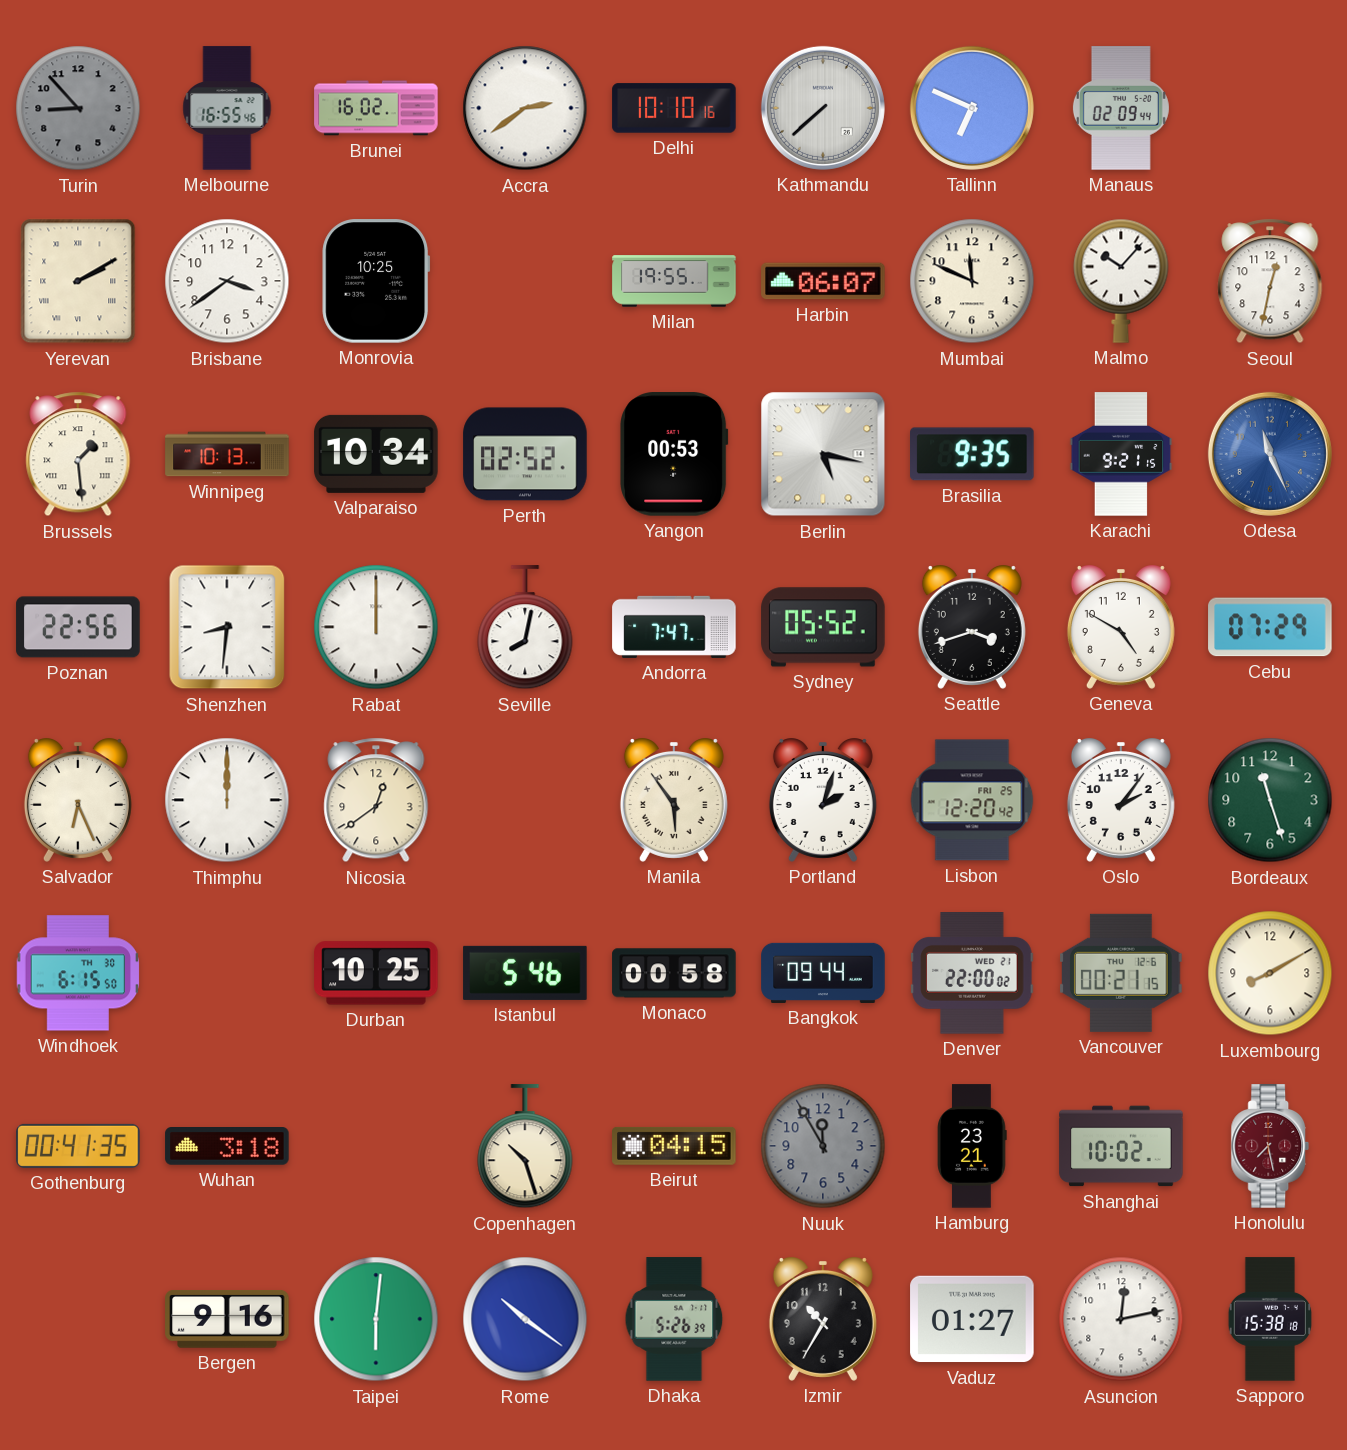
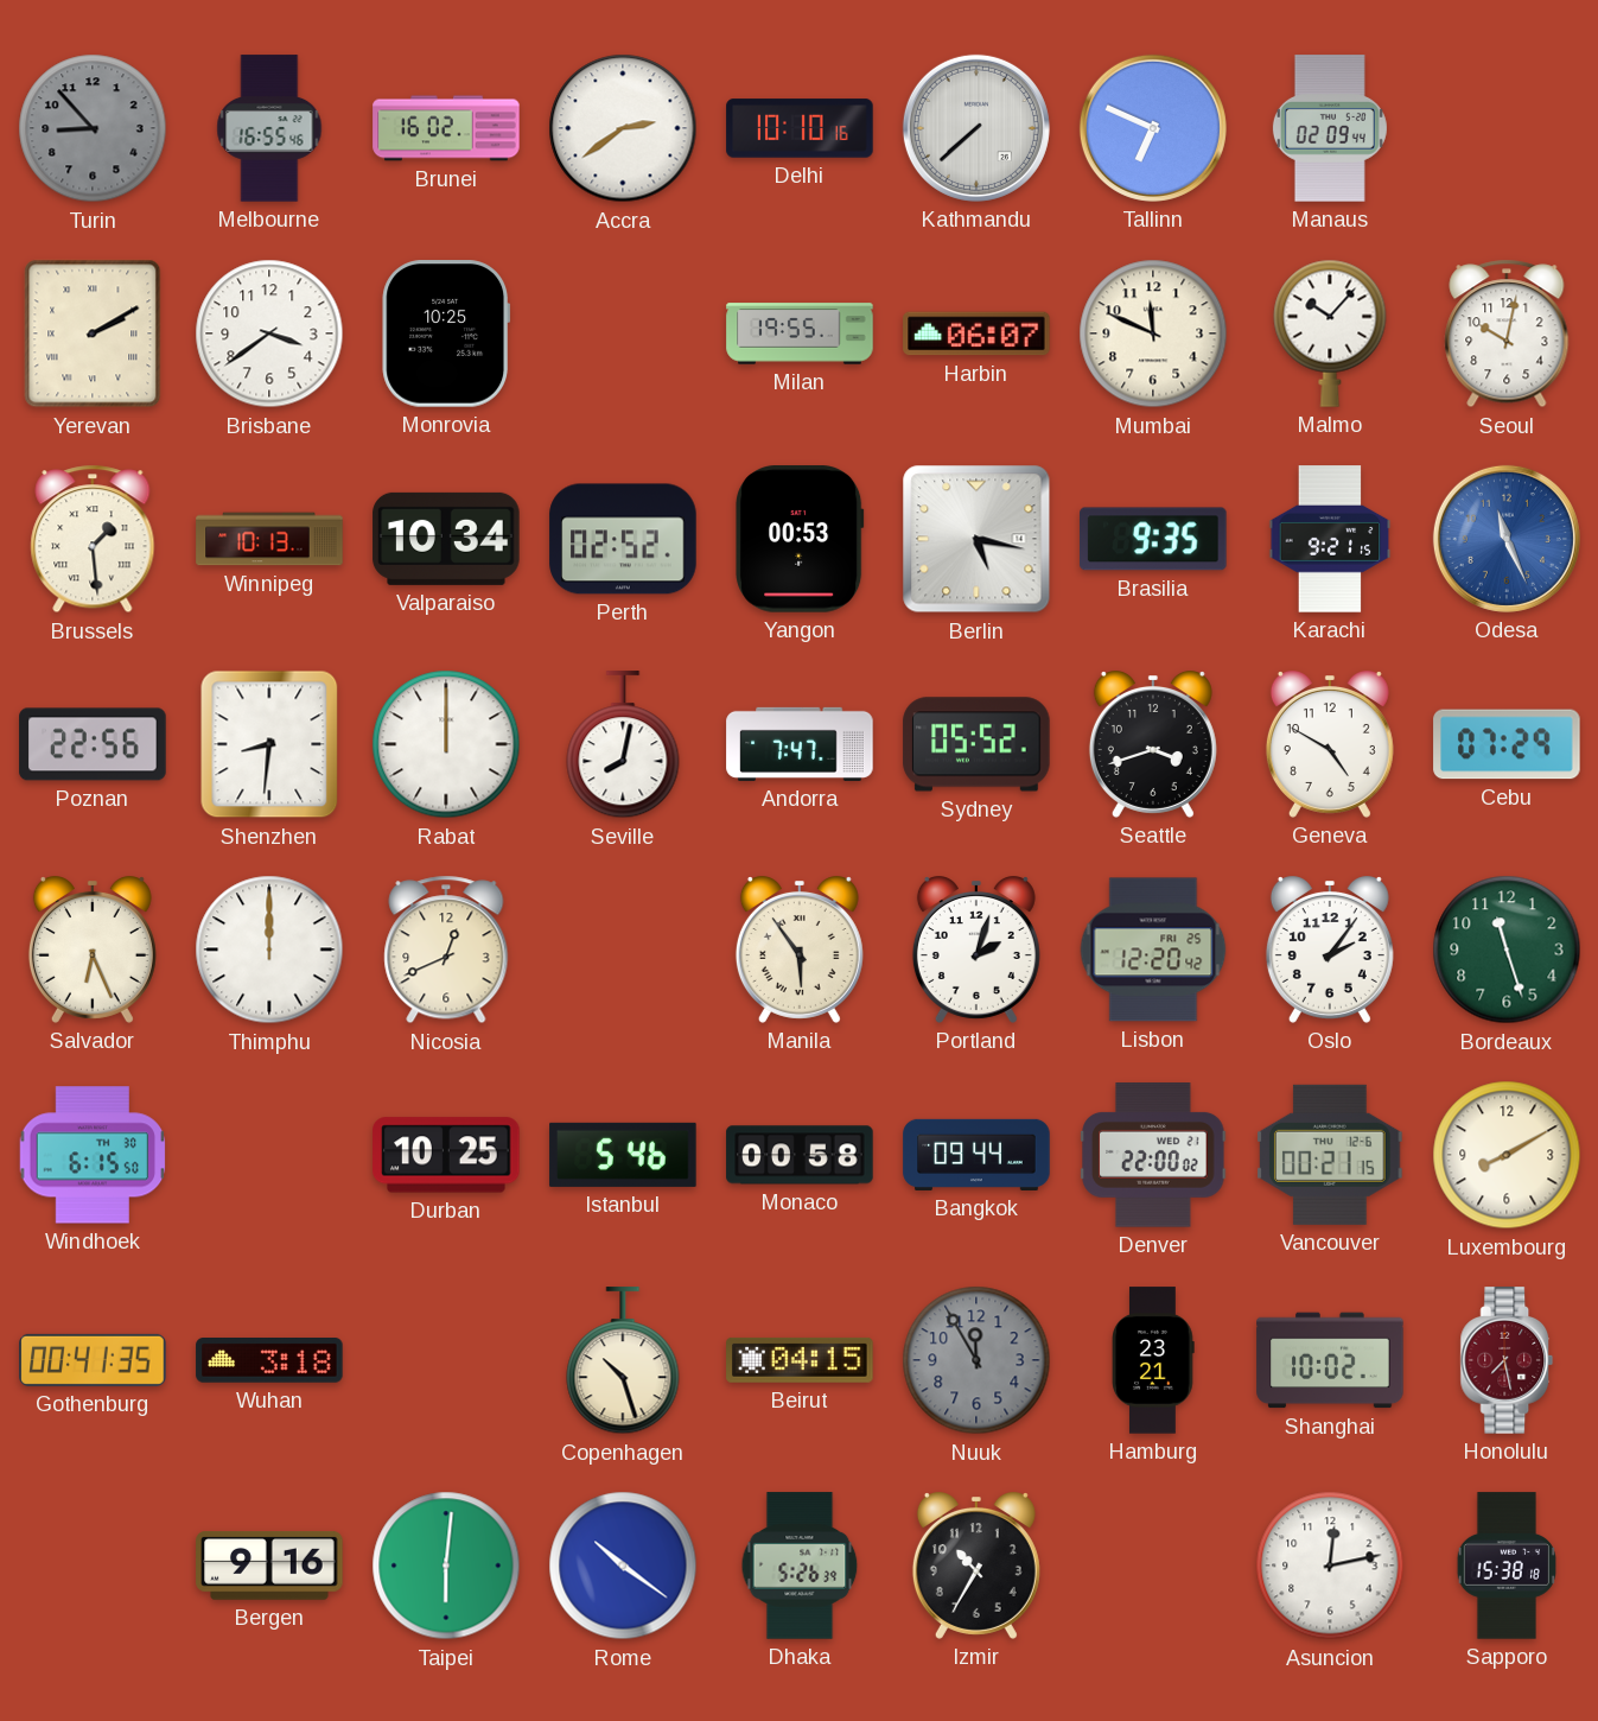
Seoul: 12:32 -> 10:02 (1507, 334)
Nicosia: 12:39 -> 12:41 (446, 950)
Vaduz: 01:27 -> none (972, 1319)
